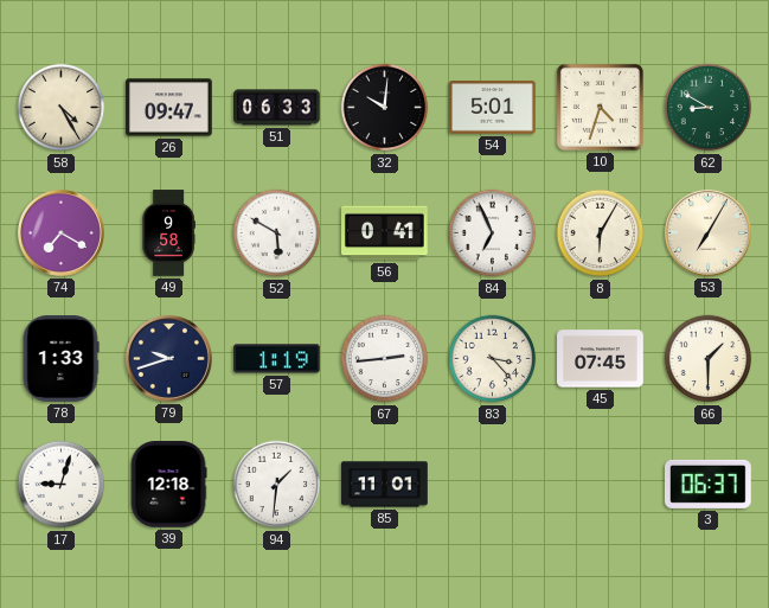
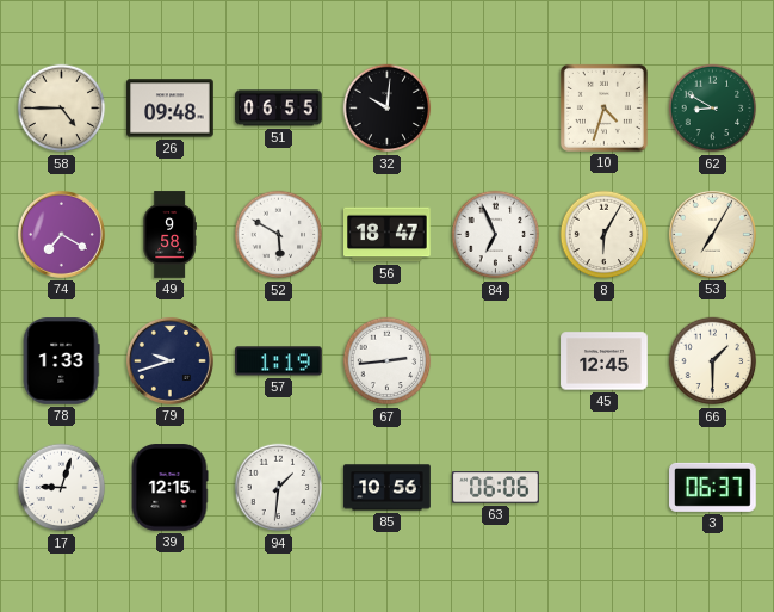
58: 4:25 -> 4:45 (62, 109)
26: 09:47 -> 09:48 (171, 109)
51: 06:33 -> 06:55 (279, 109)
54: 5:01 -> none (493, 108)
56: 0:41 -> 18:47 (388, 235)
83: 3:23 -> none (493, 359)
45: 07:45 -> 12:45 (605, 361)
39: 12:18 -> 12:15 (169, 488)
85: 11:01 -> 10:56 (388, 488)
63: none -> 06:06 (496, 488)
